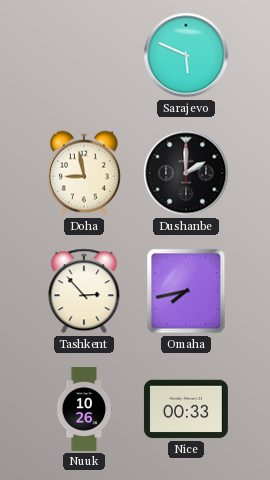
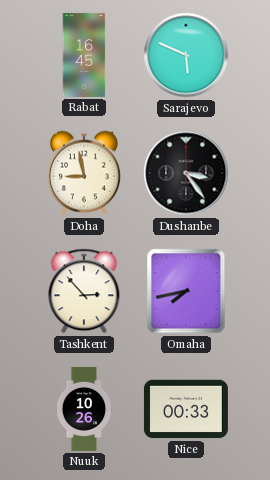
Rabat: none -> 16:45 (84, 55)
Dushanbe: 2:00 -> 3:24 (186, 173)
